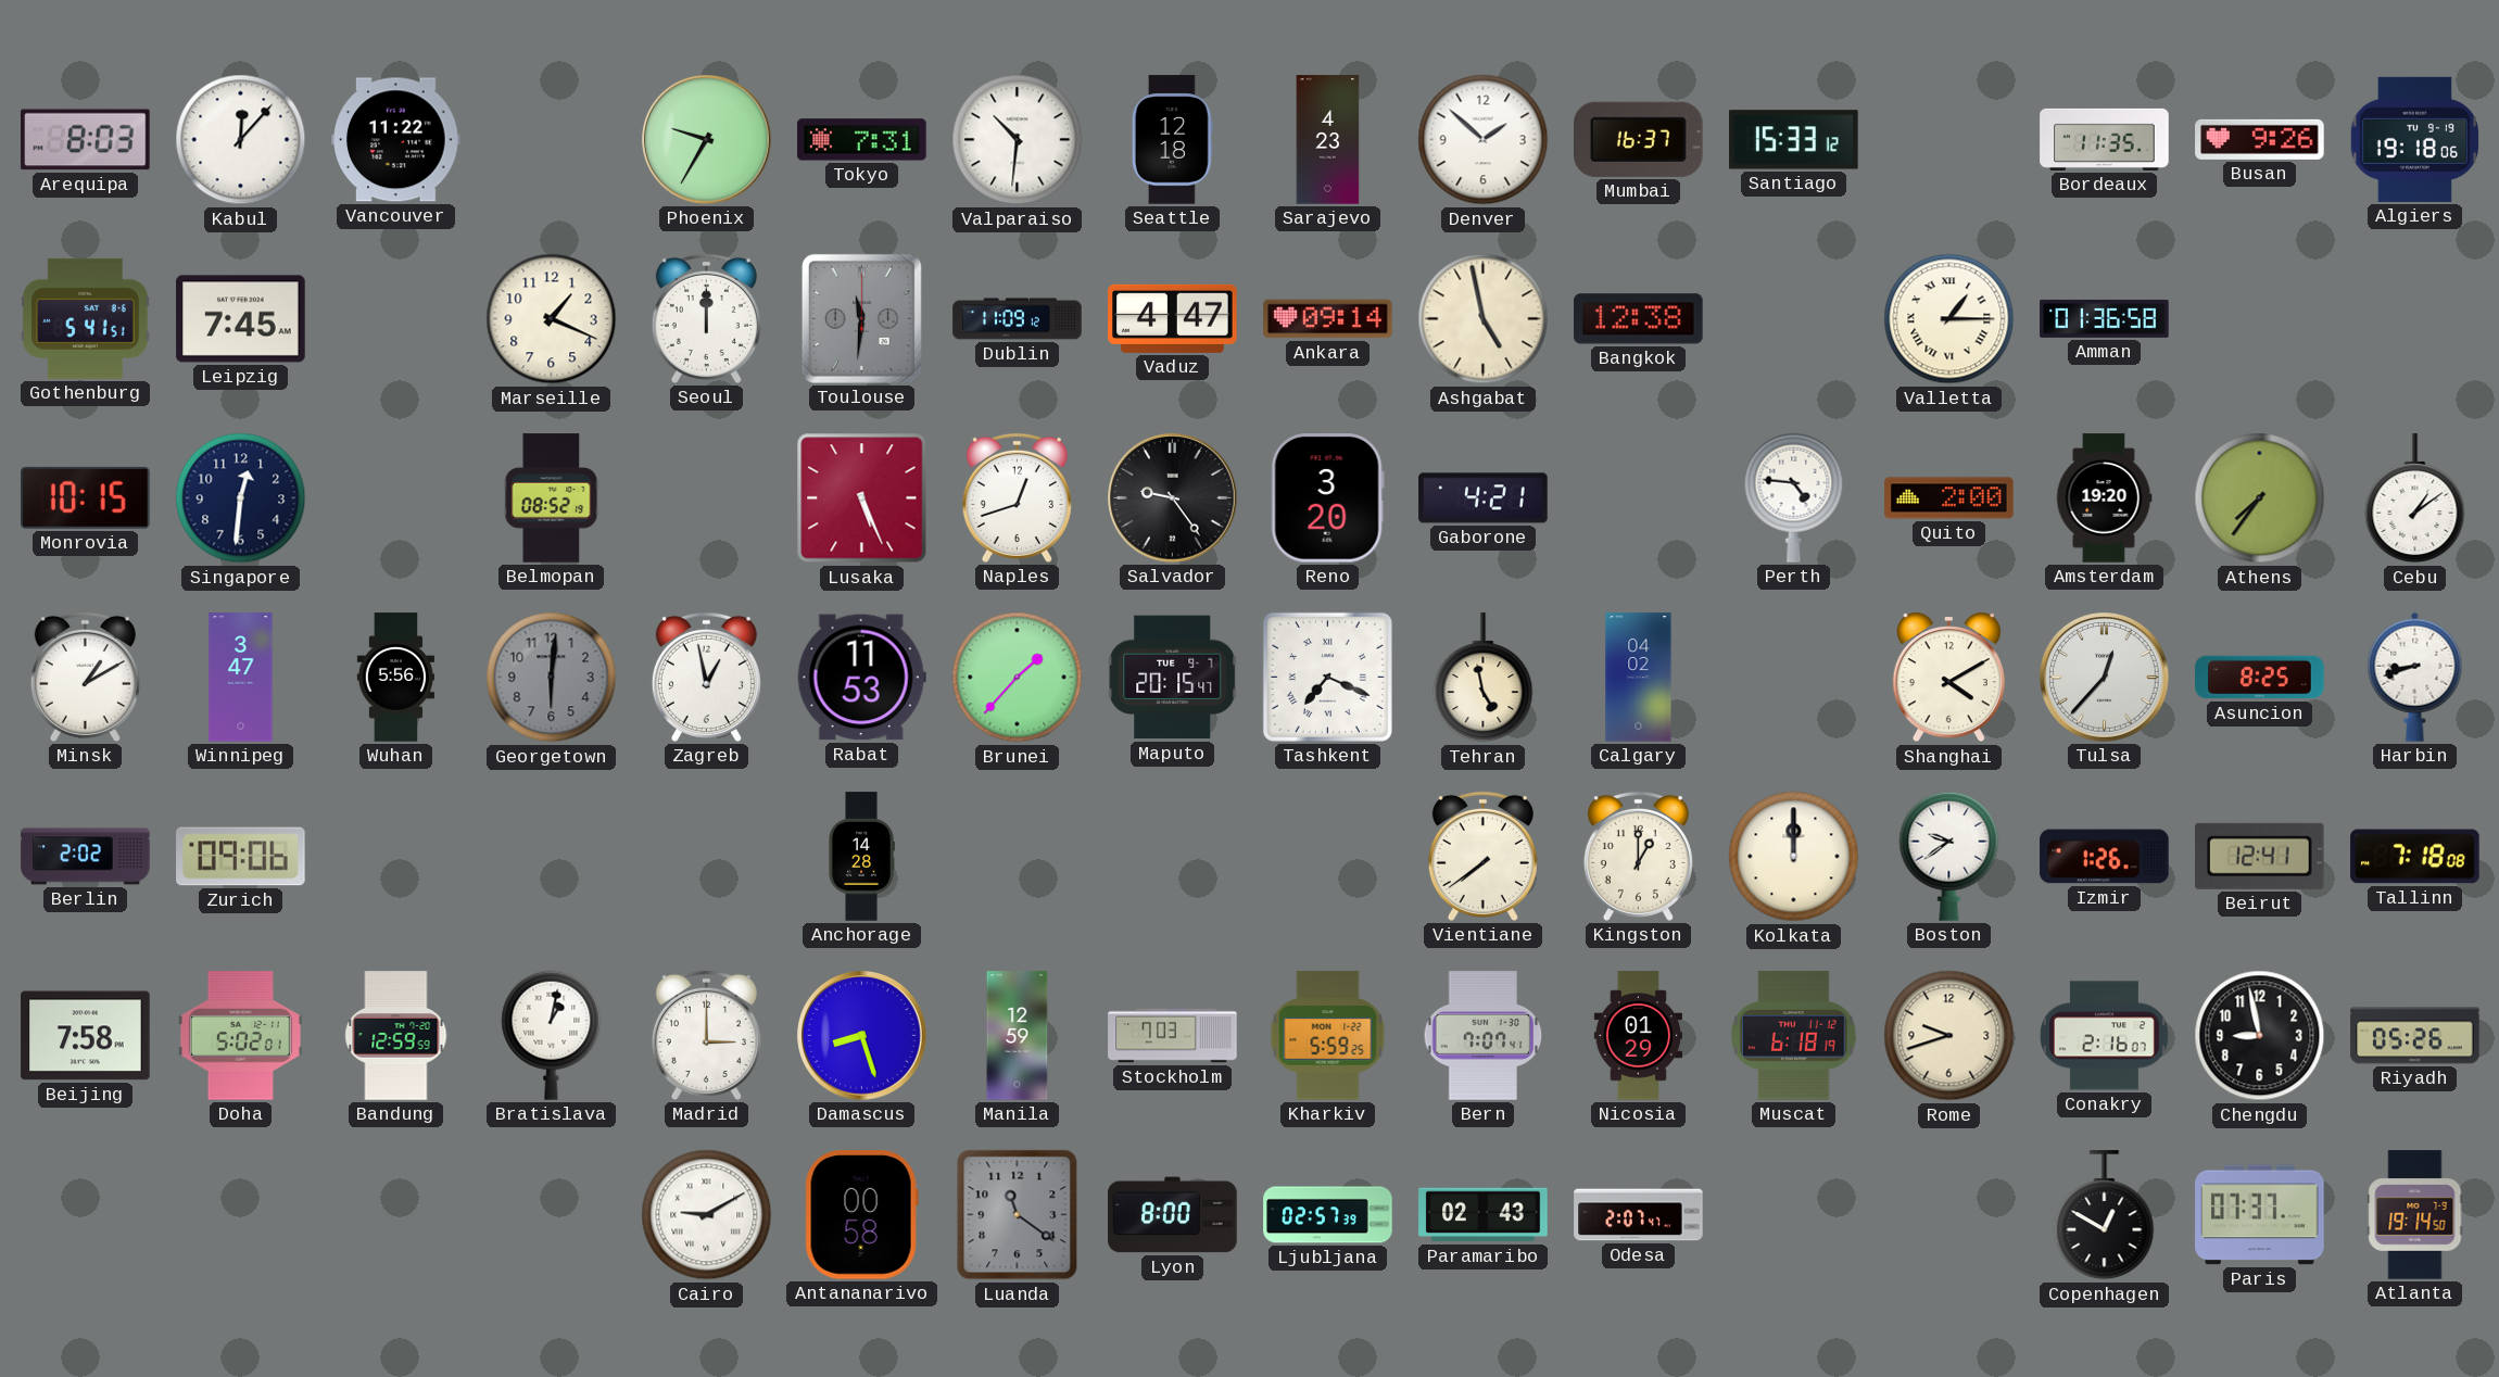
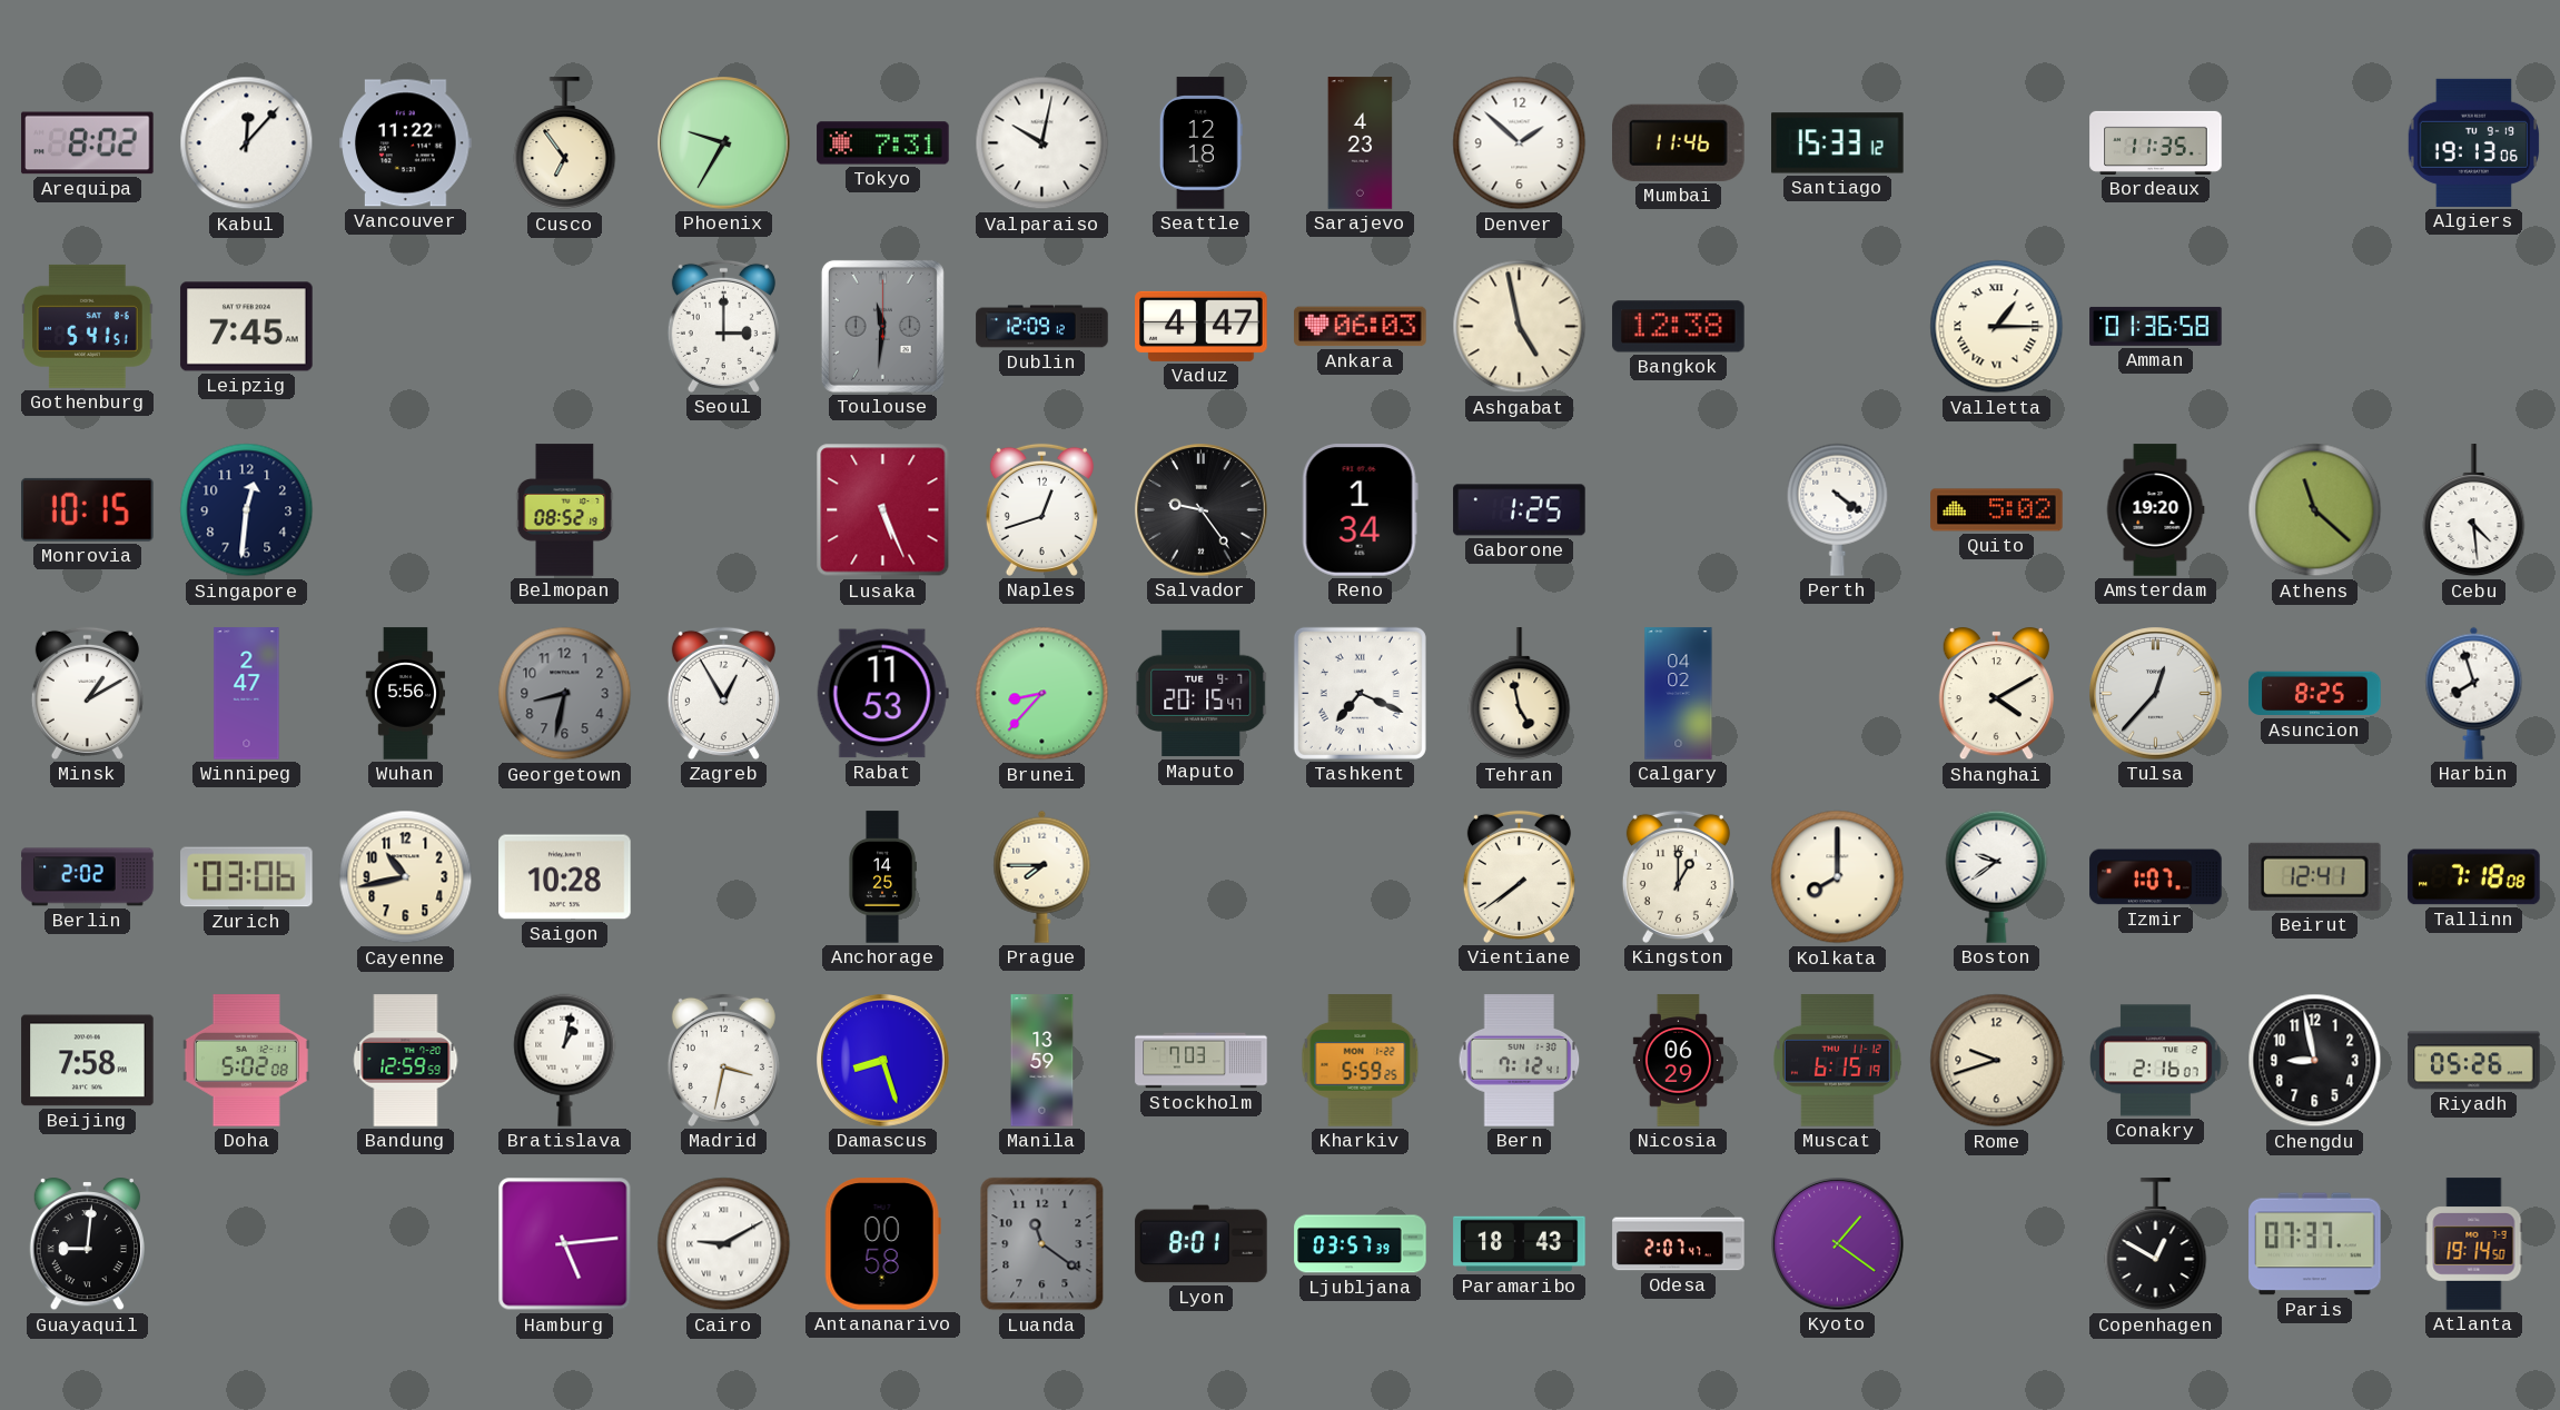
Arequipa: 8:03 -> 8:02 (88, 143)
Cusco: none -> 6:54 (565, 143)
Valparaiso: 10:31 -> 10:02 (1042, 143)
Mumbai: 16:37 -> 11:46 (1679, 142)
Busan: 9:26 -> none (2260, 139)
Algiers: 19:18 -> 19:13 (2474, 142)
Marseille: 1:19 -> none (552, 319)
Seoul: 12:00 -> 3:00 (723, 326)
Dublin: 11:09 -> 12:09 (1042, 327)
Ankara: 09:14 -> 06:03 (1361, 327)
Reno: 3:20 -> 1:34 (1360, 510)
Gaborone: 4:21 -> 1:25 (1520, 510)
Perth: 4:46 -> 4:21 (1838, 509)
Quito: 2:00 -> 5:02 (1997, 510)
Athens: 7:36 -> 11:22 (2315, 510)
Cebu: 1:09 -> 4:29 (2474, 510)
Winnipeg: 3:47 -> 2:47 (247, 694)
Georgetown: 6:01 -> 8:32 (565, 694)
Zagreb: 12:58 -> 12:55 (723, 693)
Brunei: 1:37 -> 8:37 (1042, 694)
Harbin: 8:42 -> 7:57 (2474, 693)
Zurich: 09:06 -> 03:06 (247, 877)
Cayenne: none -> 10:43 (406, 877)
Saigon: none -> 10:28 (565, 877)
Anchorage: 14:28 -> 14:25 (882, 877)
Prague: none -> 7:45 (1042, 876)
Kolkata: 12:00 -> 8:00 (1838, 877)
Izmir: 1:26 -> 1:07 (2156, 877)
Doha: 5:02:01 -> 5:02:08 (246, 1061)
Madrid: 3:00 -> 3:32 (723, 1060)
Manila: 12:59 -> 13:59 (1042, 1061)
Bern: 7:07 -> 7:12 (1520, 1061)
Nicosia: 01:29 -> 06:29 (1678, 1061)
Muscat: 6:18 -> 6:15 (1838, 1061)
Guayaquil: none -> 9:01 (87, 1244)
Hamburg: none -> 5:14 (565, 1244)
Lyon: 8:00 -> 8:01 (1202, 1244)
Ljubljana: 02:57 -> 03:57 (1361, 1244)
Paramaribo: 02:43 -> 18:43 (1520, 1244)
Kyoto: none -> 1:21 (1838, 1244)
